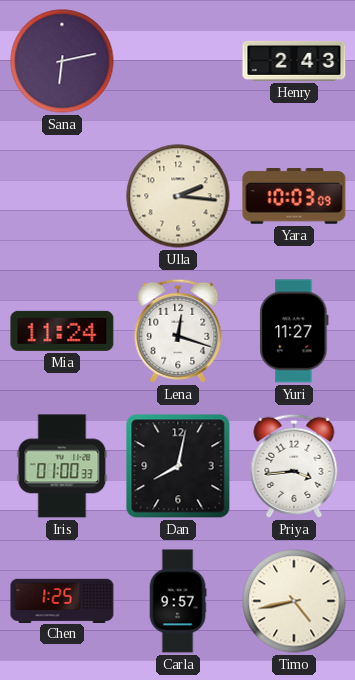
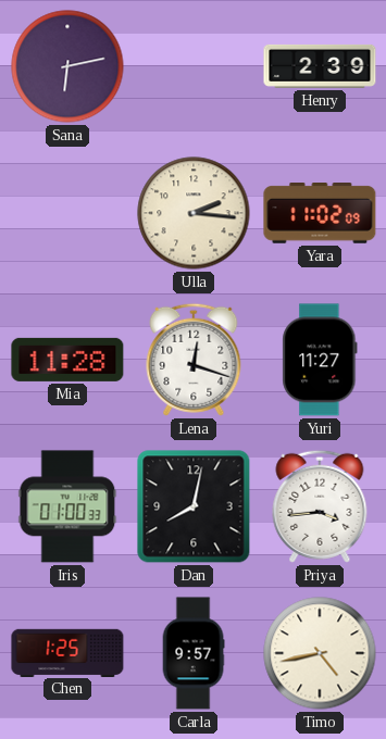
Henry: 2:43 -> 2:39 (320, 66)
Yara: 10:03 -> 11:02 (320, 214)
Mia: 11:24 -> 11:28 (67, 360)
